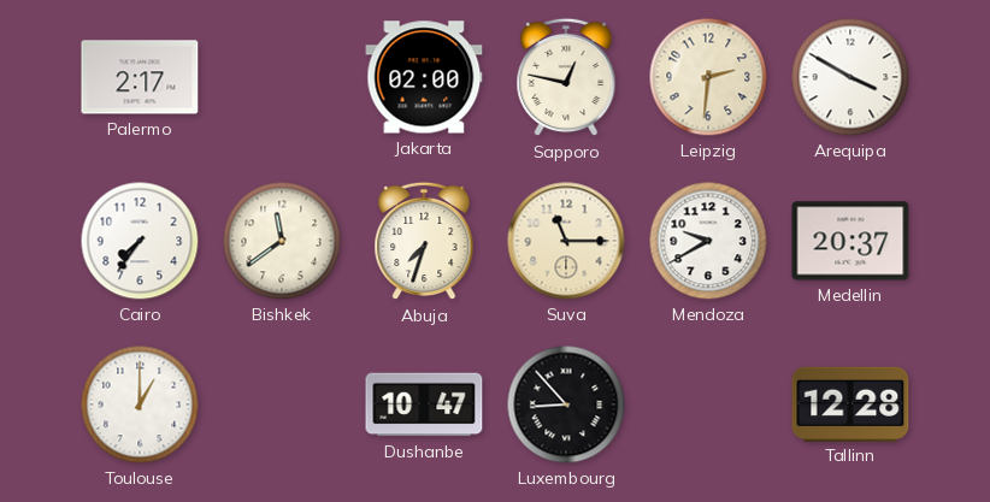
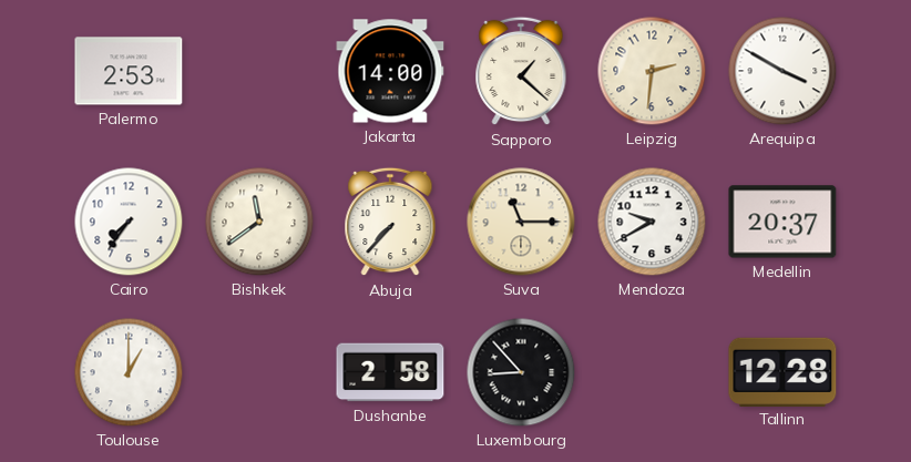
Palermo: 2:17 -> 2:53 (129, 71)
Jakarta: 02:00 -> 14:00 (390, 71)
Sapporo: 12:47 -> 1:22 (521, 71)
Abuja: 7:33 -> 7:37 (390, 222)
Dushanbe: 10:47 -> 2:58 (390, 372)
